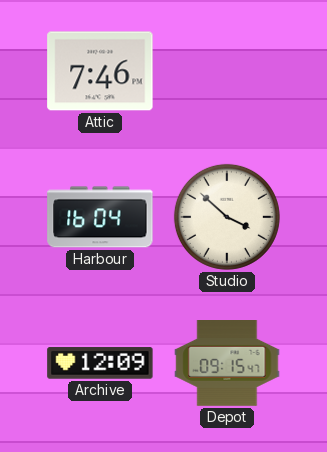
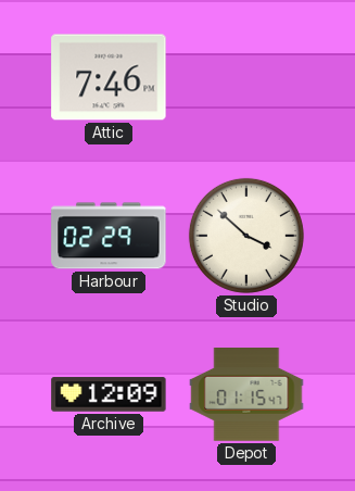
Harbour: 16:04 -> 02:29 (109, 236)
Depot: 09:15 -> 01:15 (246, 395)
